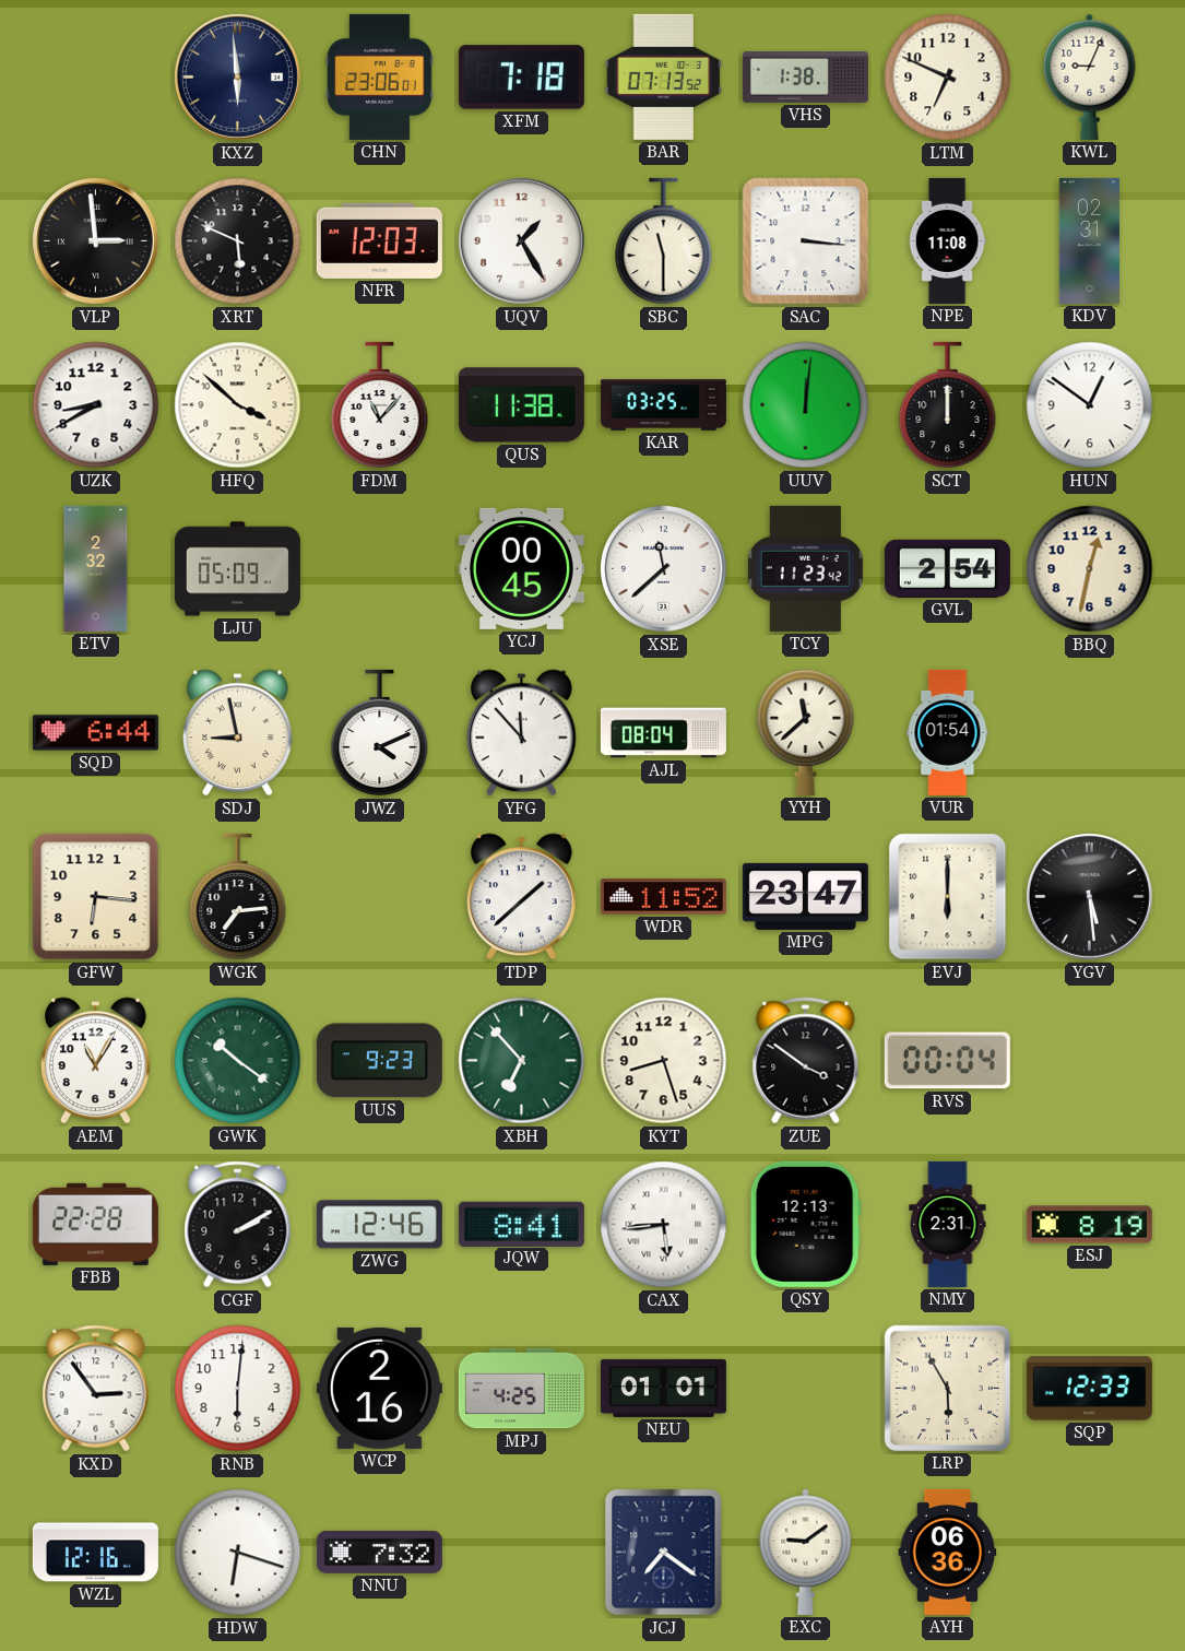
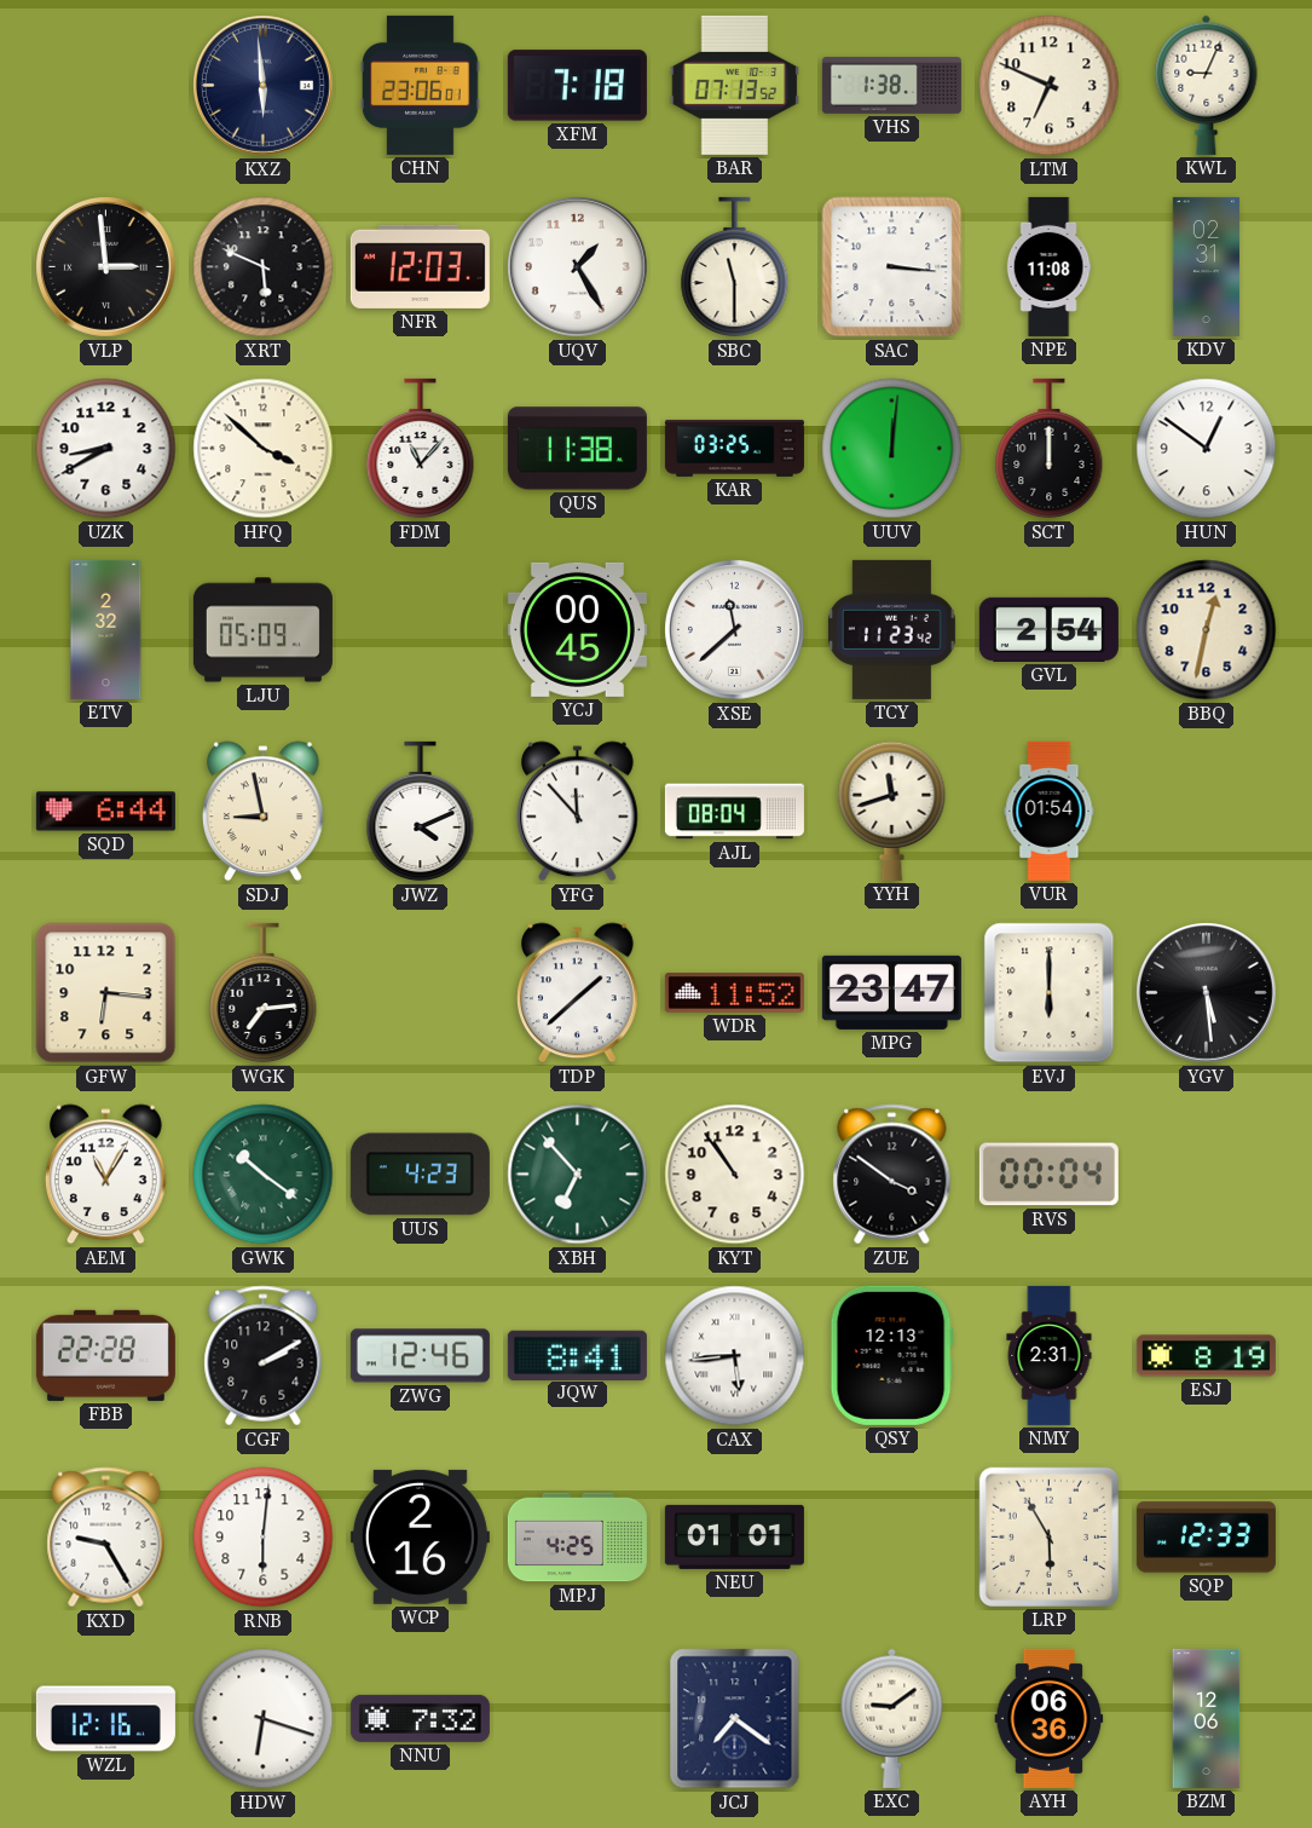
YYH: 11:38 -> 11:42 (892, 811)
UUS: 9:23 -> 4:23 (420, 1175)
KYT: 8:27 -> 10:54 (735, 1175)
KXD: 2:54 -> 9:25 (106, 1538)
BZM: none -> 12:06 (1207, 1718)
